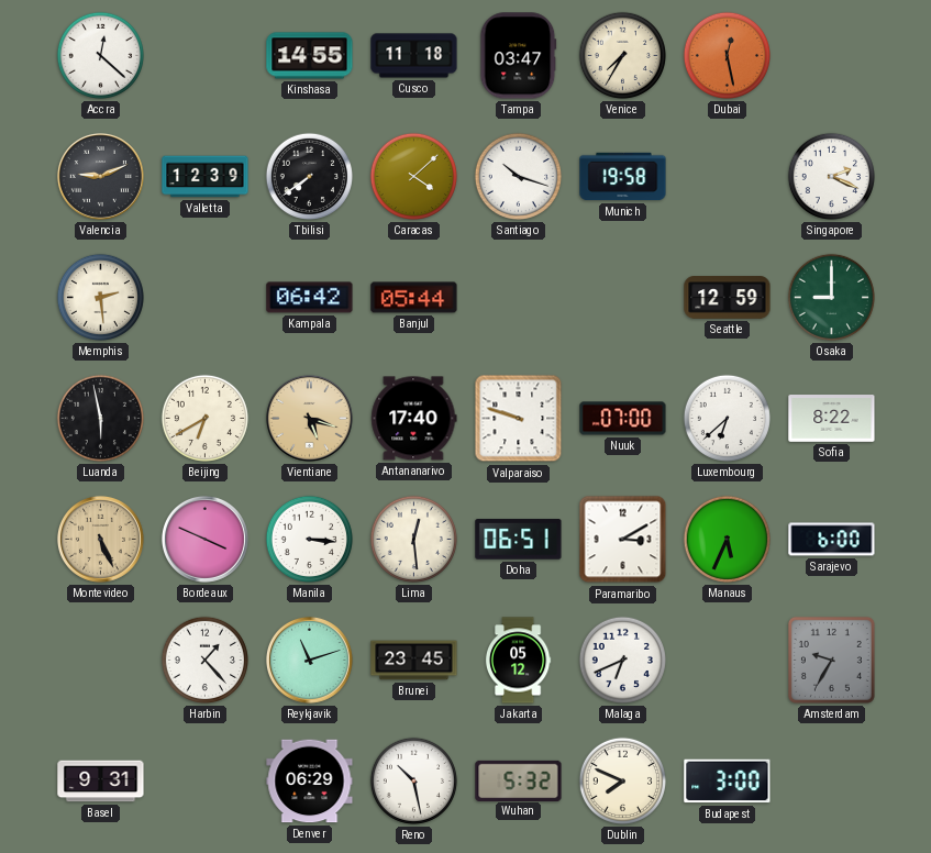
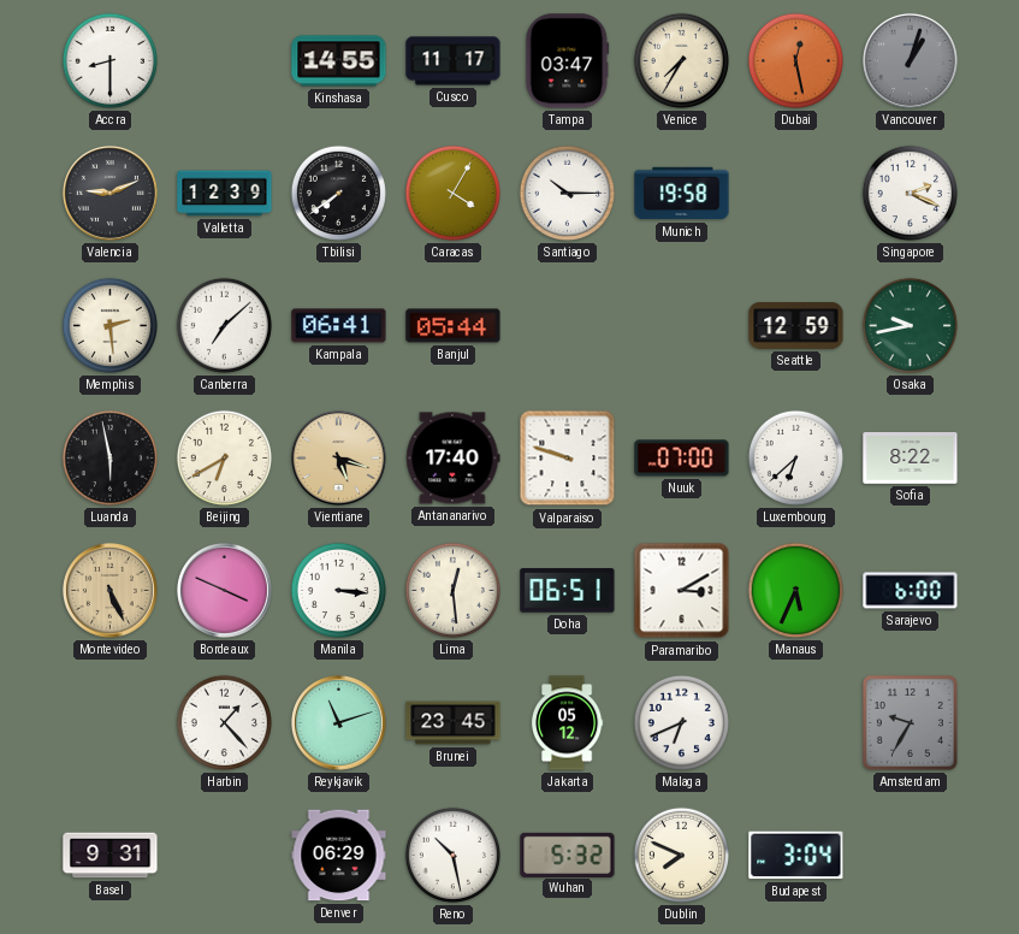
Accra: 12:22 -> 8:30 (109, 60)
Cusco: 11:18 -> 11:17 (454, 61)
Vancouver: none -> 1:03 (910, 60)
Caracas: 4:08 -> 4:05 (452, 193)
Santiago: 10:18 -> 10:15 (567, 193)
Canberra: none -> 7:08 (224, 325)
Kampala: 06:42 -> 06:41 (339, 326)
Osaka: 9:00 -> 9:43 (910, 325)
Budapest: 3:00 -> 3:04 (796, 856)
